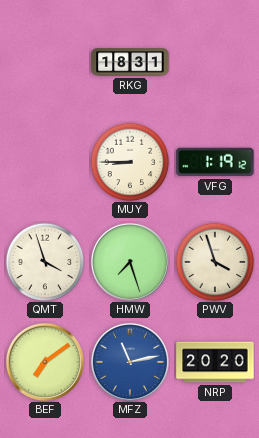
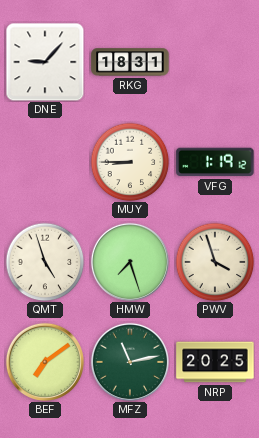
DNE: none -> 9:07 (45, 62)
QMT: 3:57 -> 4:57 (45, 262)
MFZ dial: blue -> green (130, 362)
NRP: 20:20 -> 20:25 (215, 362)
